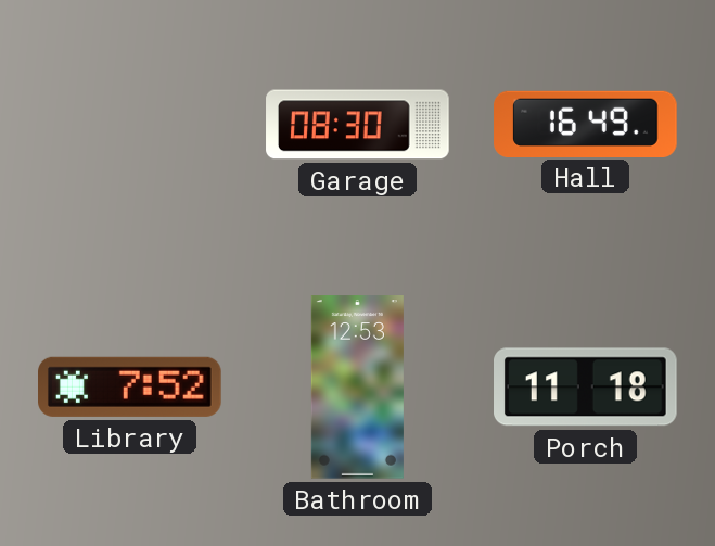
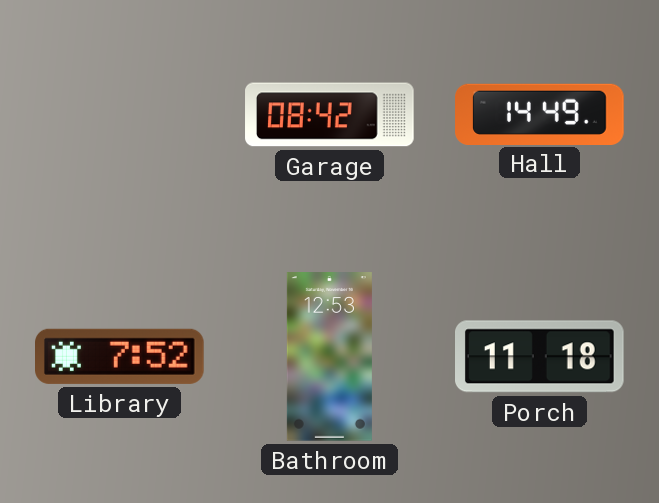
Garage: 08:30 -> 08:42 (330, 115)
Hall: 16:49 -> 14:49 (540, 114)
